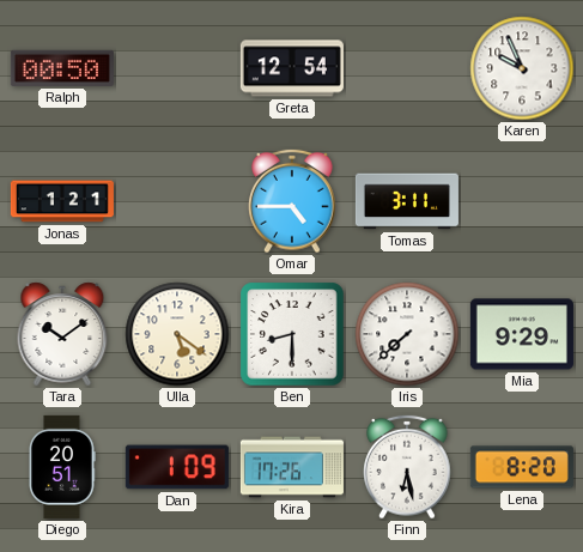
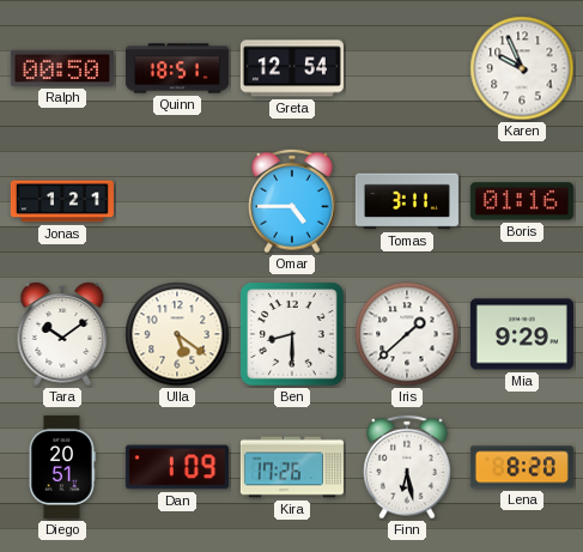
Quinn: none -> 18:51 (177, 68)
Boris: none -> 01:16 (522, 201)
Iris: 7:38 -> 1:38 (407, 334)
